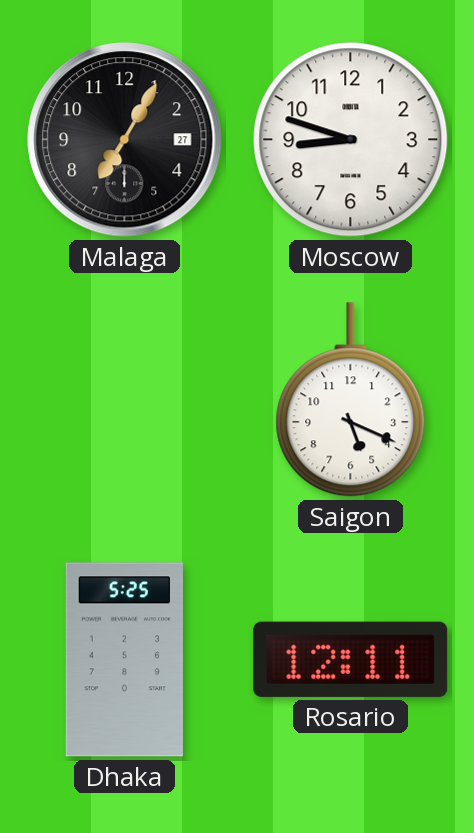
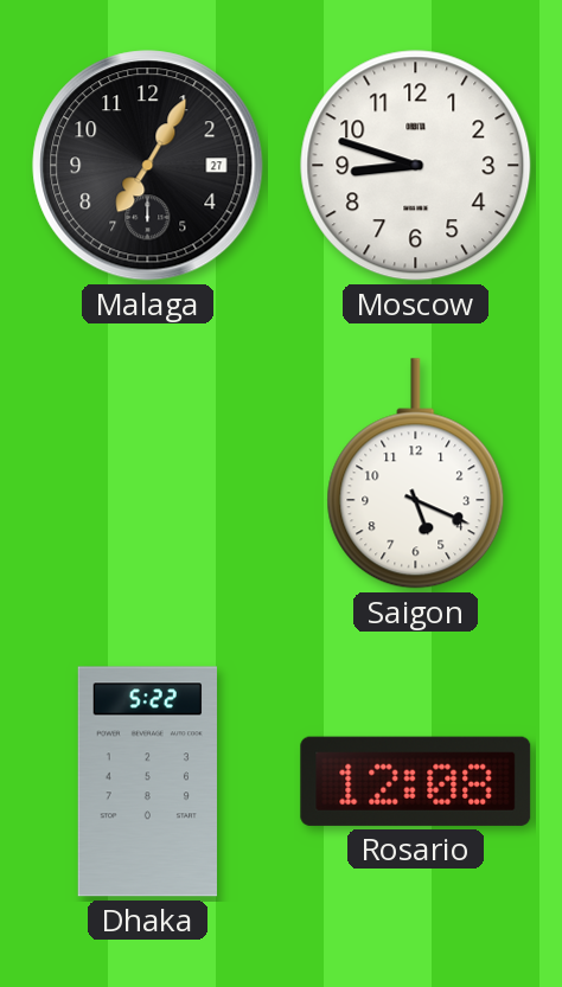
Dhaka: 5:25 -> 5:22 (147, 782)
Rosario: 12:11 -> 12:08 (416, 781)
